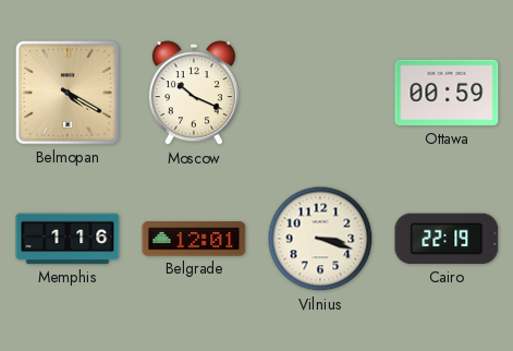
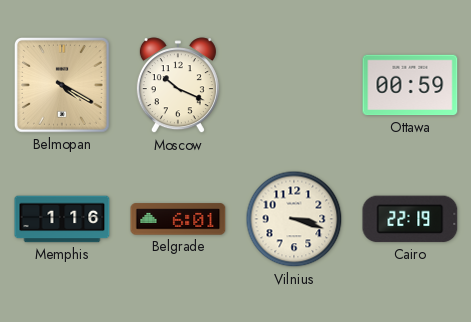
Belgrade: 12:01 -> 6:01 (178, 219)
